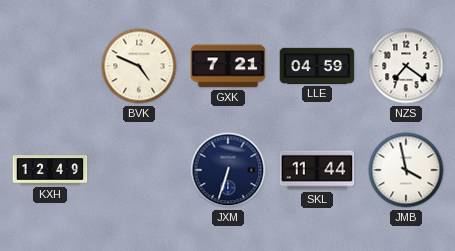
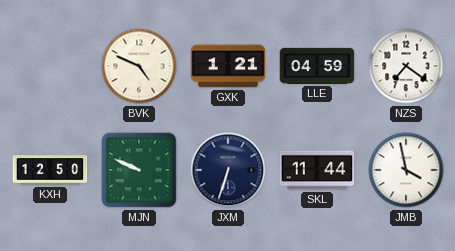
GXK: 7:21 -> 1:21 (228, 66)
KXH: 12:49 -> 12:50 (50, 170)
MJN: none -> 9:49 (139, 170)
